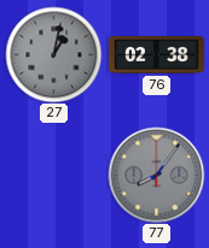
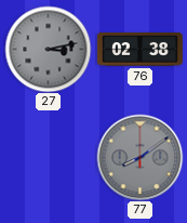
27: 1:02 -> 3:13 (48, 49)
77: 8:06 -> 8:09 (139, 157)
